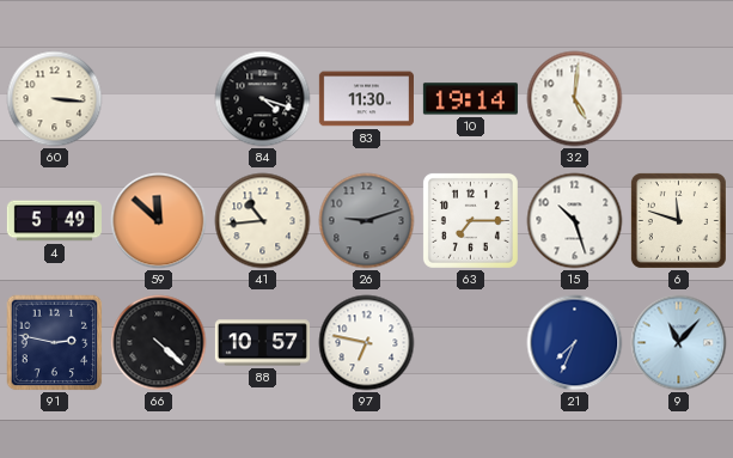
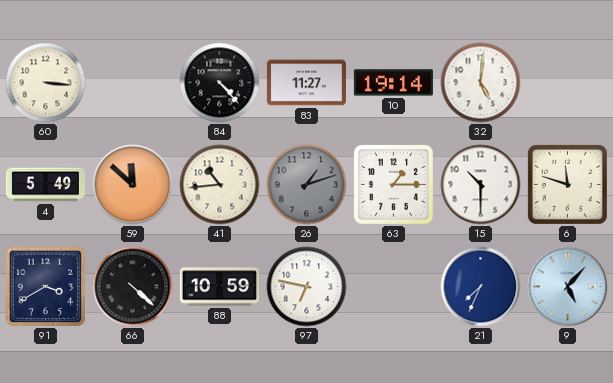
84: 4:18 -> 4:23 (220, 83)
83: 11:30 -> 11:27 (306, 83)
26: 9:12 -> 1:12 (307, 185)
63: 7:15 -> 1:15 (393, 184)
15: 10:27 -> 10:30 (481, 185)
91: 2:47 -> 3:40 (46, 287)
88: 10:57 -> 10:59 (219, 287)
9: 11:07 -> 5:07 (568, 287)
